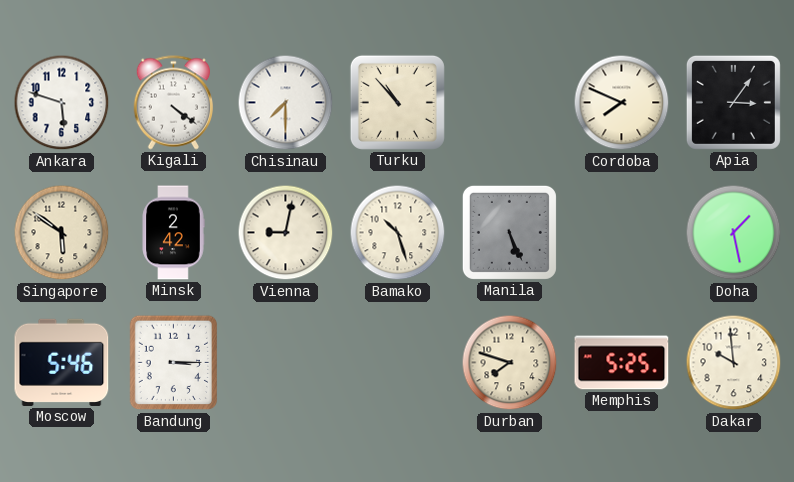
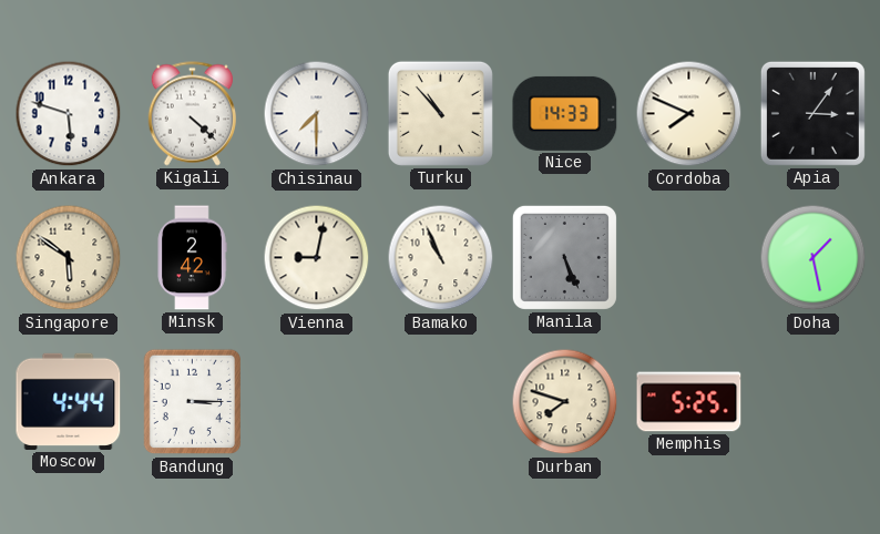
Kigali: 4:21 -> 4:22 (192, 114)
Nice: none -> 14:33 (565, 113)
Bamako: 10:27 -> 10:56 (441, 258)
Moscow: 5:46 -> 4:44 (69, 401)
Dakar: 9:59 -> none (734, 363)
